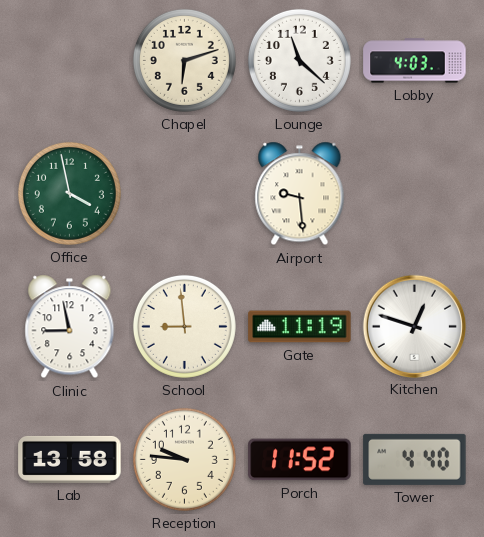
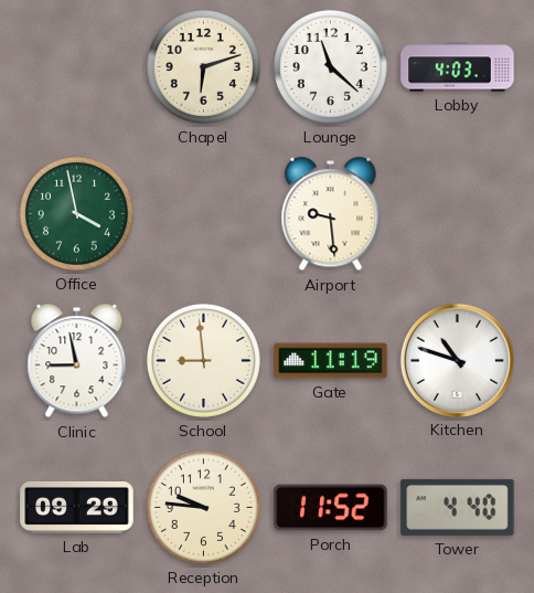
Kitchen: 12:48 -> 10:48 (457, 360)
Lab: 13:58 -> 09:29 (77, 507)
